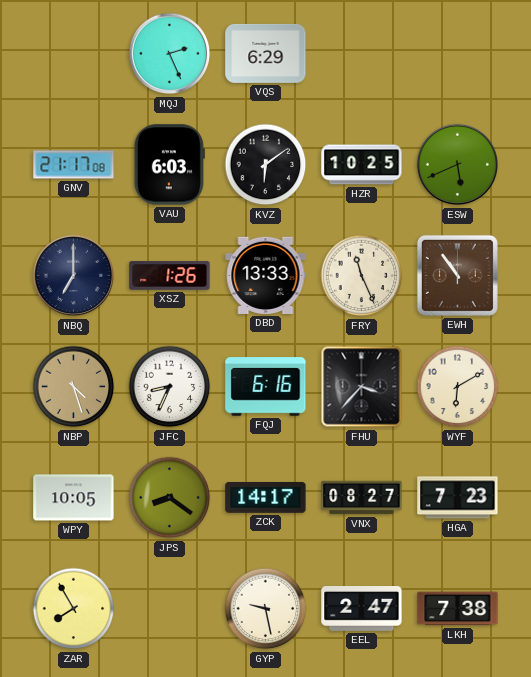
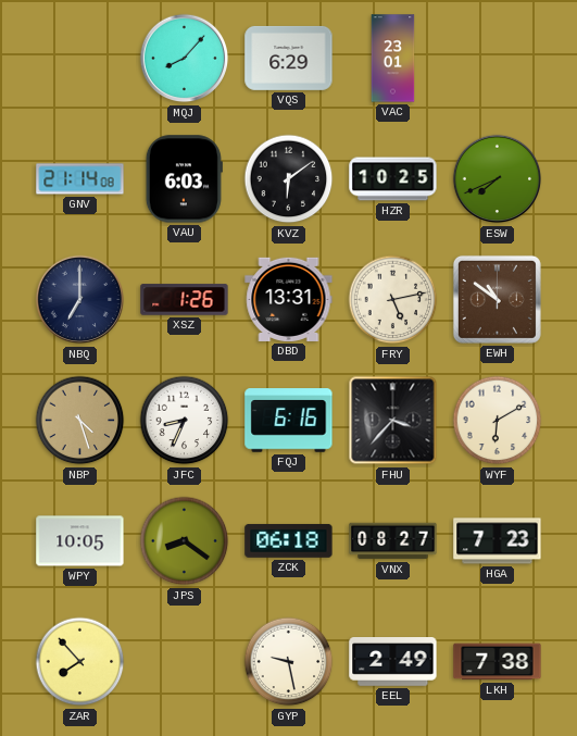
MQJ: 2:26 -> 8:07 (185, 59)
VAC: none -> 23:01 (393, 59)
GNV: 21:17 -> 21:14 (80, 179)
ESW: 5:41 -> 7:41 (498, 179)
DBD: 13:33 -> 13:31 (289, 299)
FRY: 11:26 -> 5:13 (393, 300)
EWH: 10:54 -> 10:51 (497, 299)
ZCK: 14:17 -> 06:18 (289, 540)
ZAR: 7:55 -> 7:53 (80, 662)
EEL: 2:47 -> 2:49 (393, 662)
